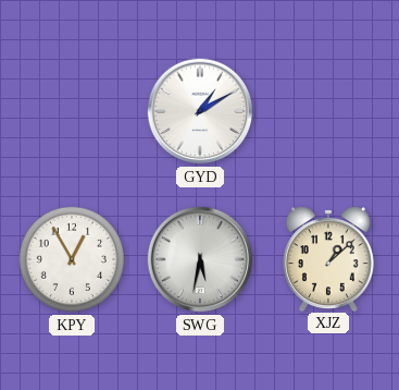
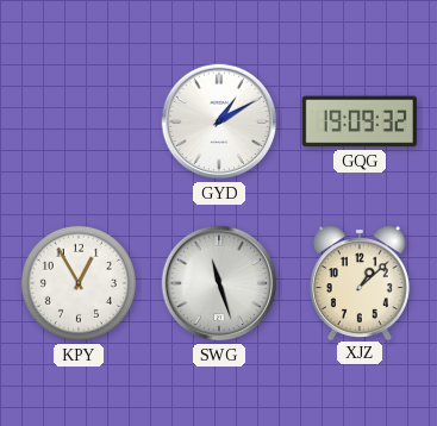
GQG: none -> 19:09 (360, 121)
SWG: 5:32 -> 11:27 (219, 283)
